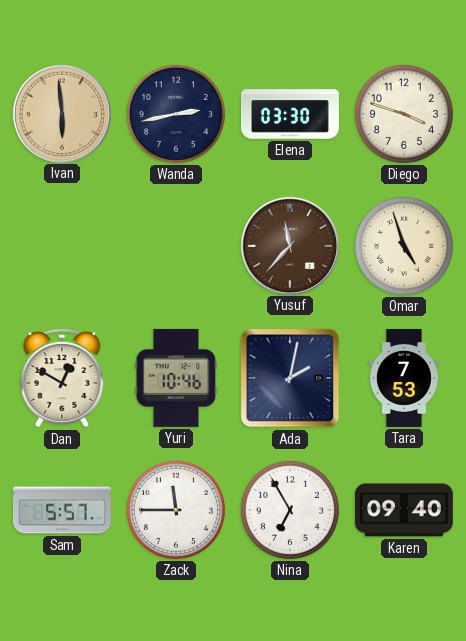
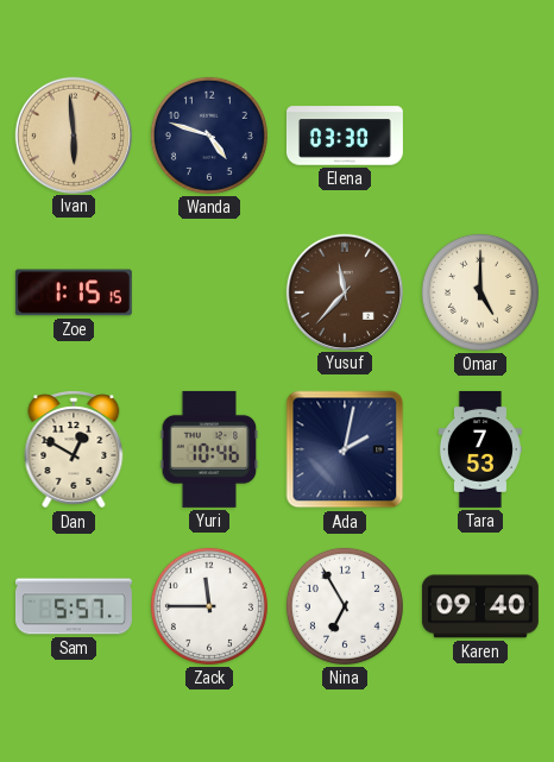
Wanda: 2:43 -> 4:48 (209, 136)
Diego: 3:48 -> none (404, 114)
Zoe: none -> 1:15 (74, 292)
Omar: 4:57 -> 5:00 (480, 292)
